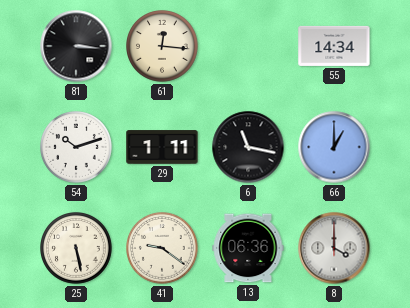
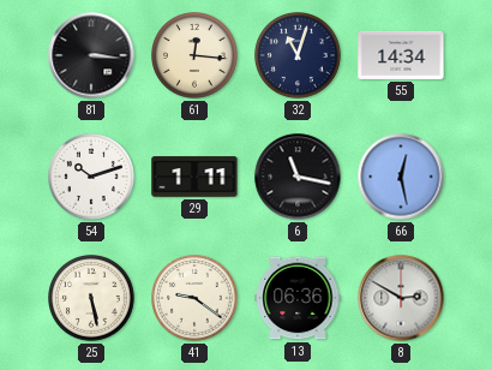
32: none -> 11:03 (299, 56)
66: 1:00 -> 12:28 (401, 177)
8: 4:00 -> 2:50 (401, 298)
